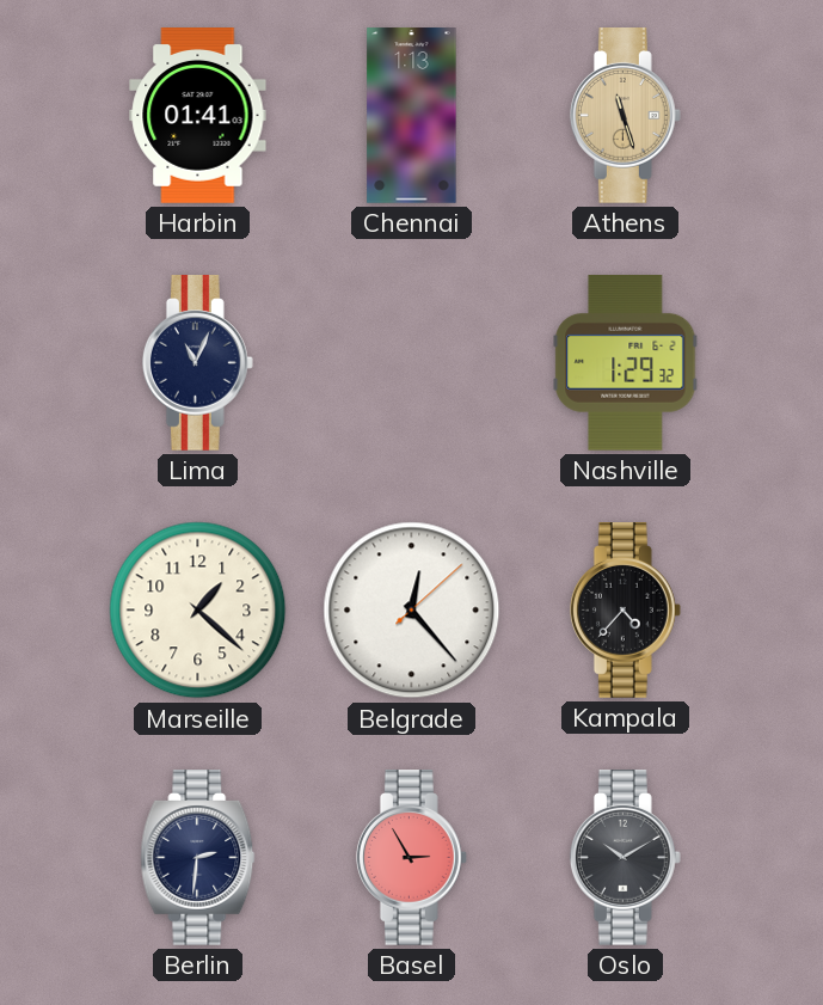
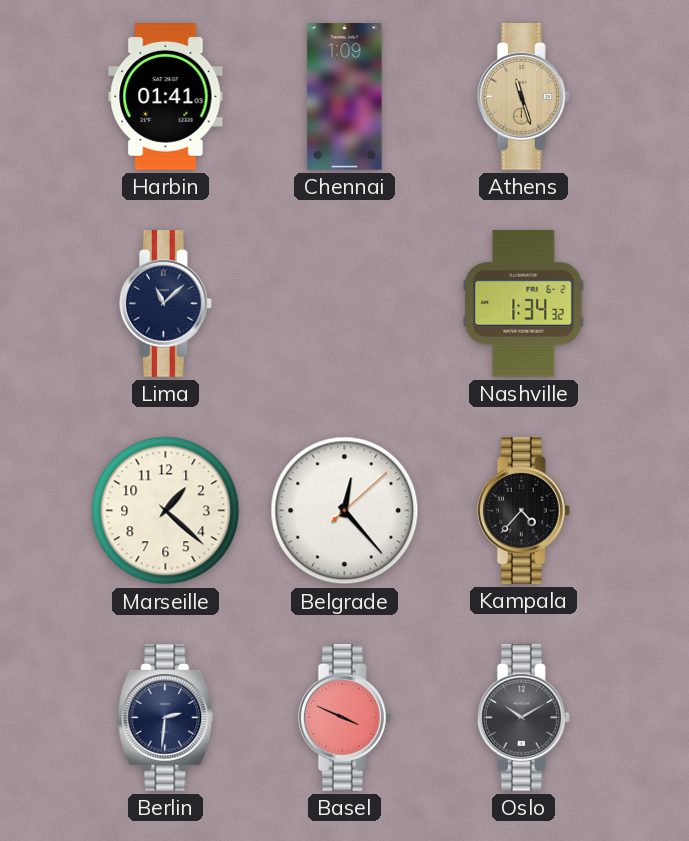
Chennai: 1:13 -> 1:09 (345, 97)
Lima: 11:04 -> 11:08 (165, 304)
Nashville: 1:29 -> 1:34 (524, 303)
Basel: 2:55 -> 3:49 (344, 718)
